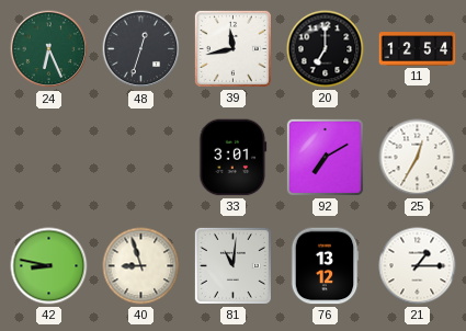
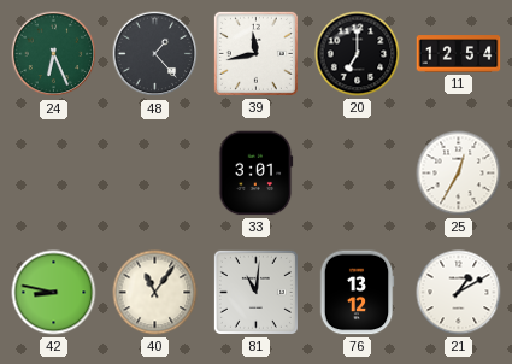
48: 12:33 -> 1:23 (155, 54)
92: 7:10 -> none (325, 157)
40: 8:57 -> 11:06 (155, 293)
21: 1:15 -> 1:10 (459, 293)
